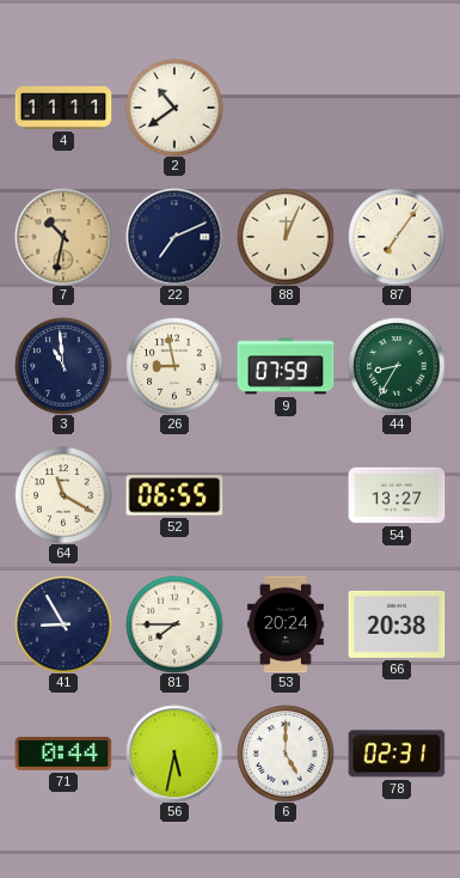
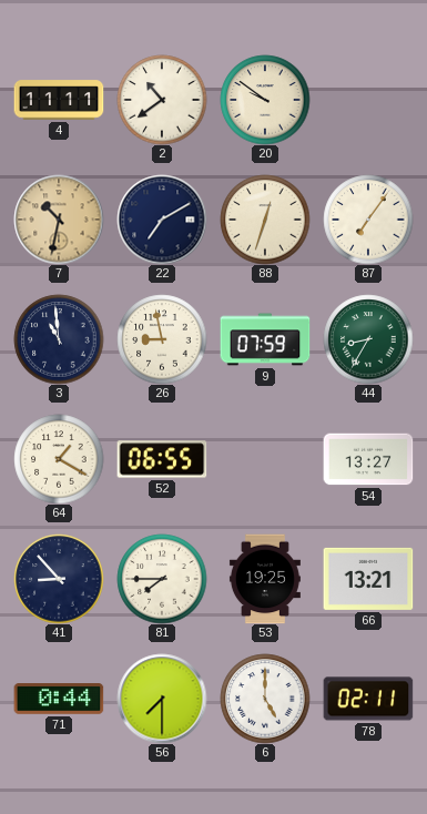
20: none -> 9:51 (265, 100)
22: 7:11 -> 7:10 (162, 220)
88: 12:04 -> 12:33 (265, 220)
64: 11:20 -> 1:20 (59, 459)
41: 8:55 -> 8:53 (59, 579)
53: 20:24 -> 19:25 (265, 579)
66: 20:38 -> 13:21 (368, 579)
56: 5:32 -> 7:30 (162, 699)
78: 02:31 -> 02:11 (368, 699)
